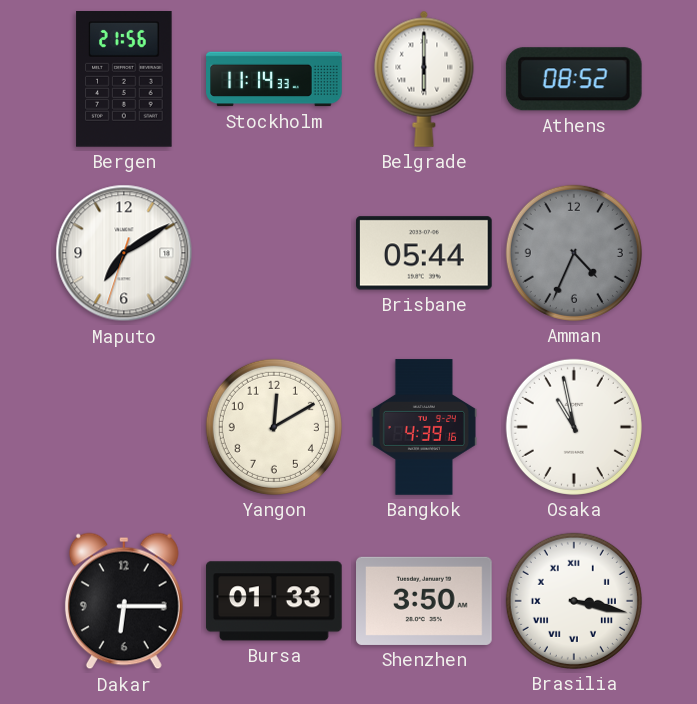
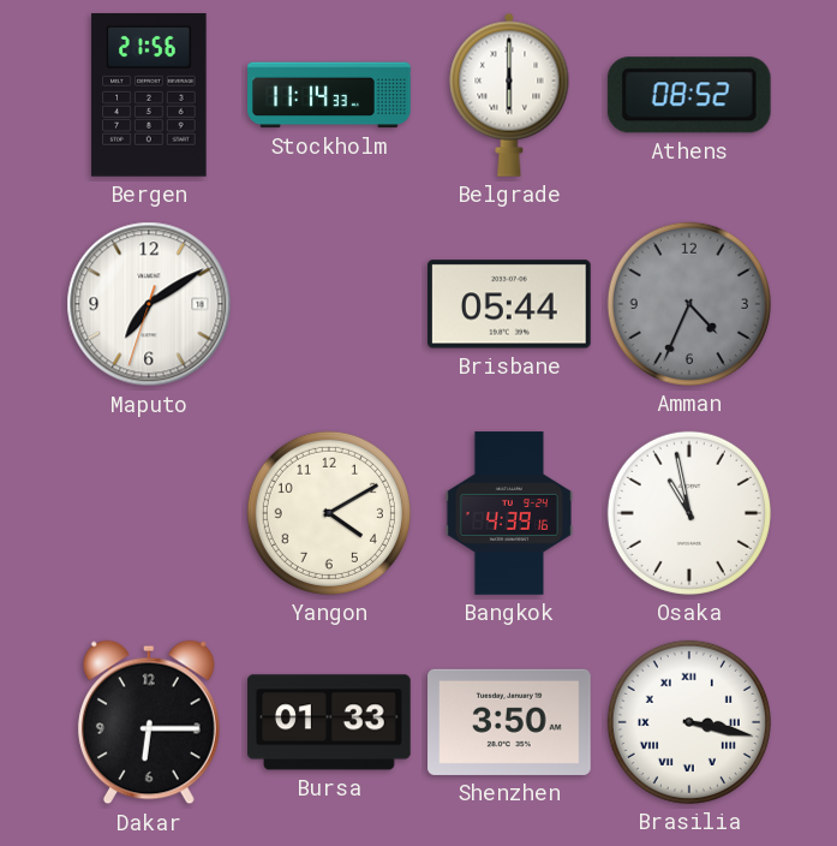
Yangon: 12:10 -> 4:10 (329, 513)
